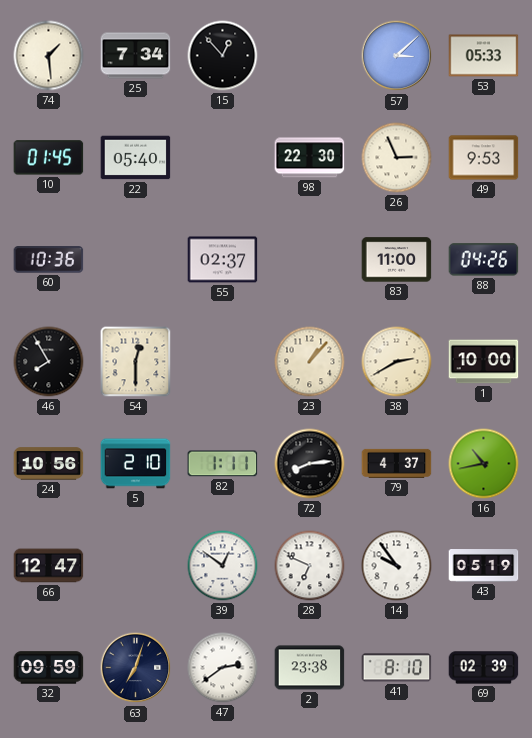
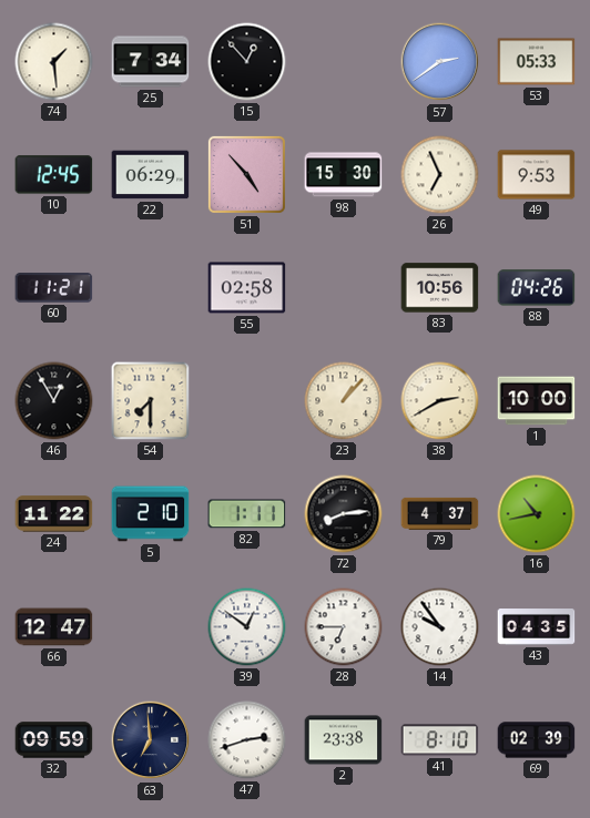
57: 3:08 -> 2:39 (440, 62)
10: 01:45 -> 12:45 (54, 175)
22: 05:40 -> 06:29 (151, 175)
51: none -> 4:53 (246, 174)
98: 22:30 -> 15:30 (344, 175)
26: 2:56 -> 6:56 (440, 175)
60: 10:36 -> 11:21 (54, 288)
55: 02:37 -> 02:58 (247, 288)
83: 11:00 -> 10:56 (440, 288)
46: 7:55 -> 12:55 (54, 401)
54: 12:30 -> 7:30 (151, 401)
24: 10:56 -> 11:22 (54, 514)
28: 6:49 -> 6:45 (344, 627)
43: 05:19 -> 04:35 (537, 627)
63: 7:03 -> 6:59 (151, 740)
47: 2:39 -> 2:42 (247, 740)
